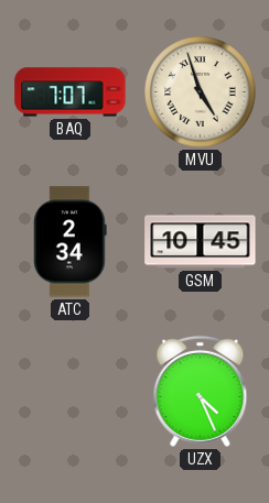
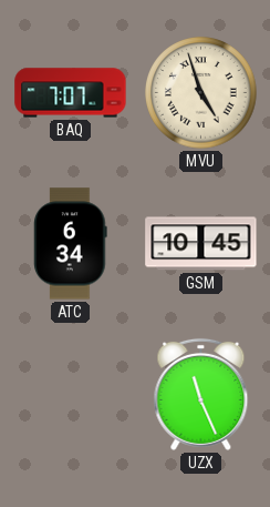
ATC: 2:34 -> 6:34 (71, 244)
UZX: 4:26 -> 11:26 (201, 394)
